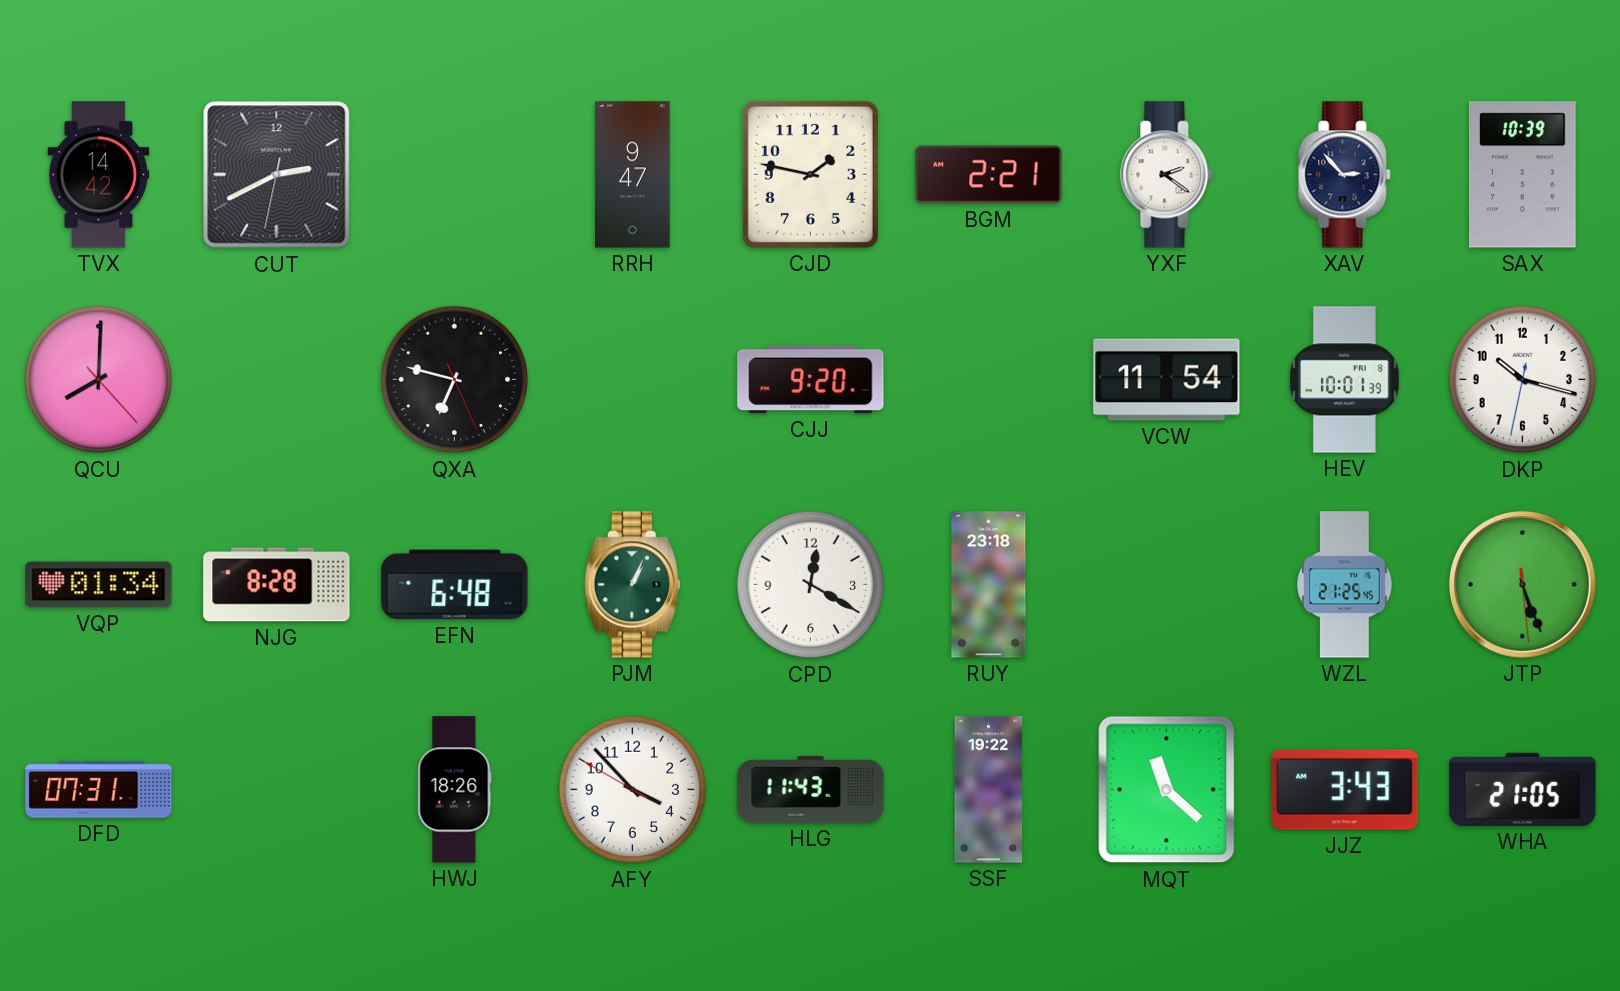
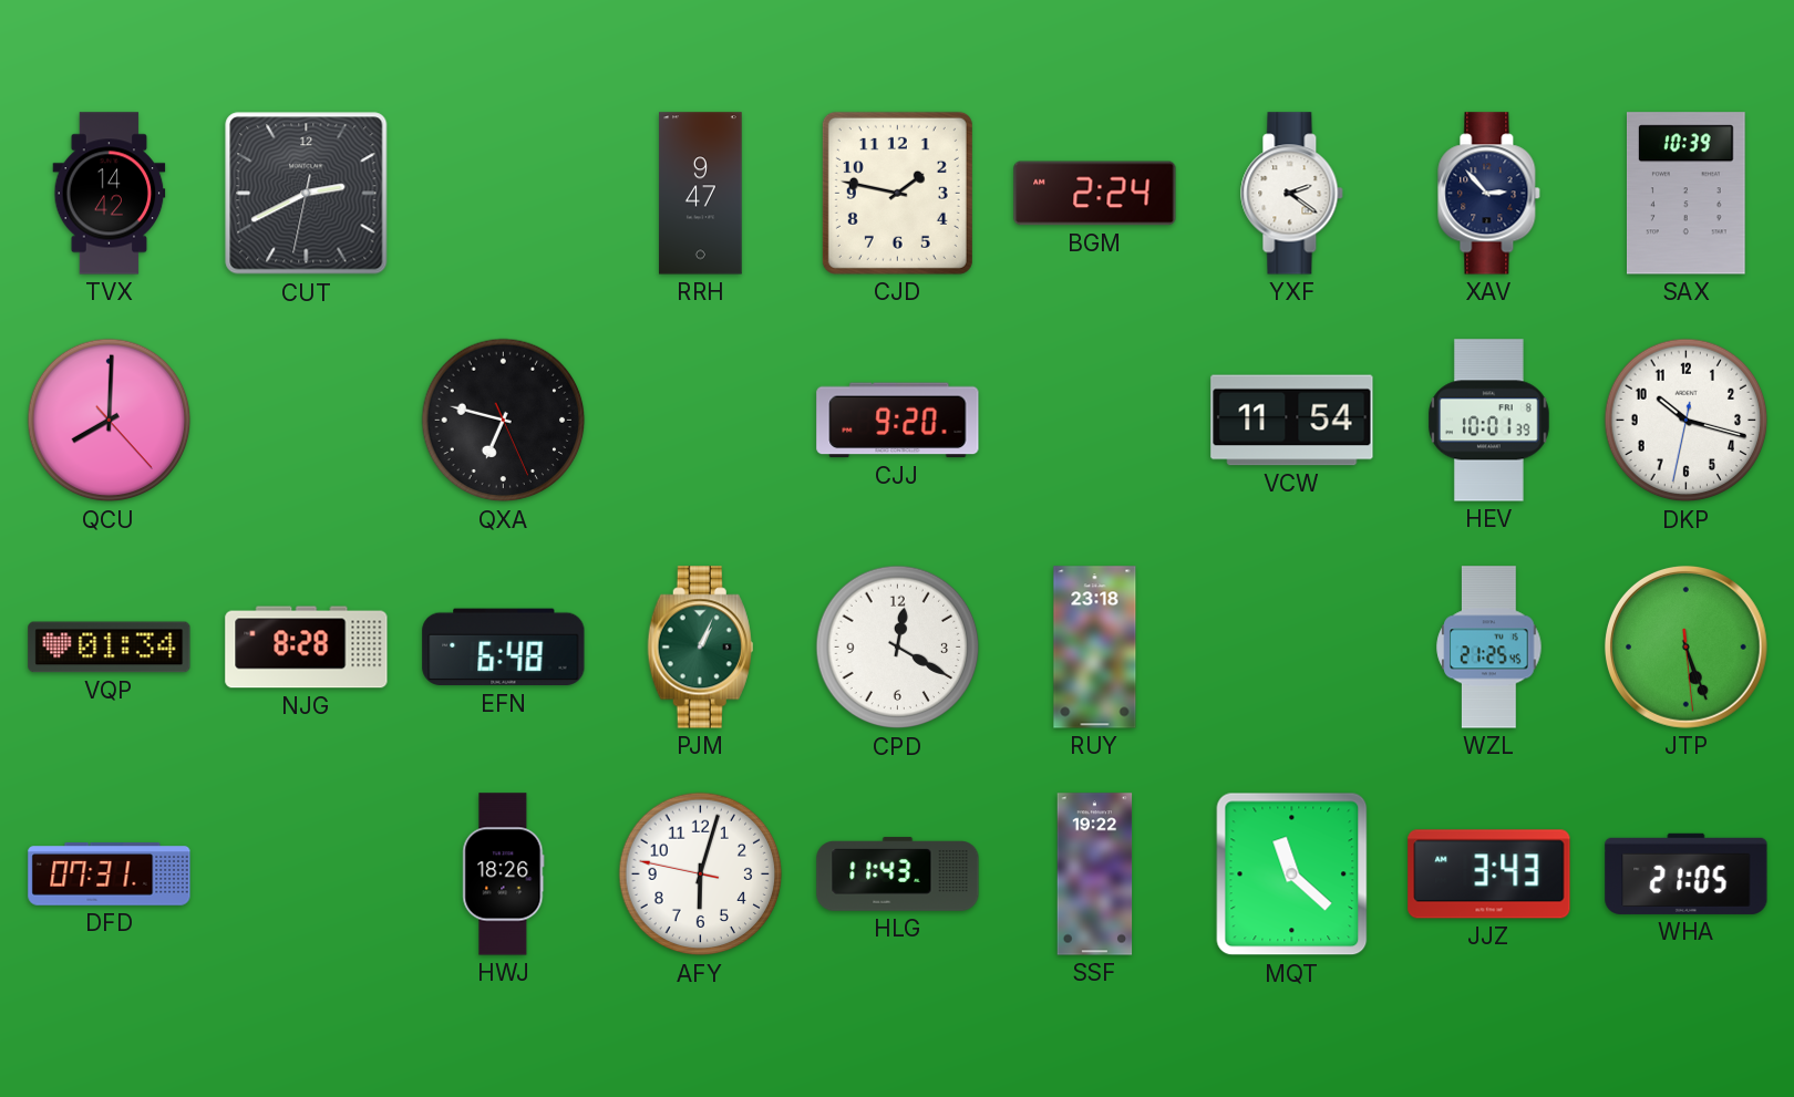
BGM: 2:21 -> 2:24 (1095, 194)
AFY: 3:52 -> 6:02 (701, 875)
